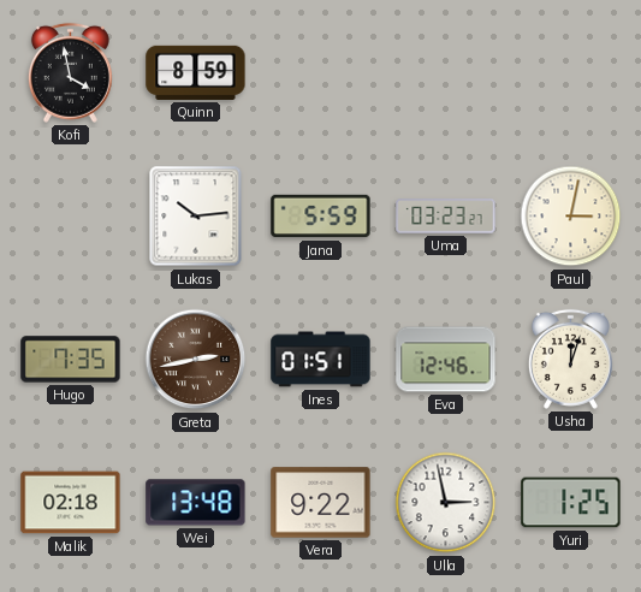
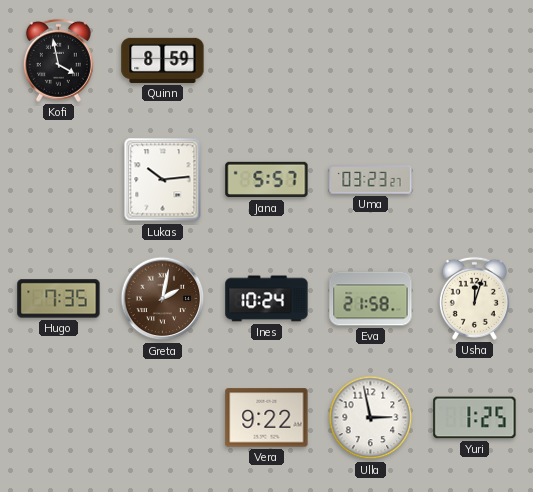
Jana: 5:59 -> 5:57 (267, 180)
Paul: 3:02 -> none (571, 217)
Greta: 2:43 -> 2:02 (163, 299)
Ines: 01:51 -> 10:24 (267, 299)
Eva: 12:46 -> 21:58 (371, 299)
Malik: 02:18 -> none (71, 503)
Wei: 13:48 -> none (196, 503)
